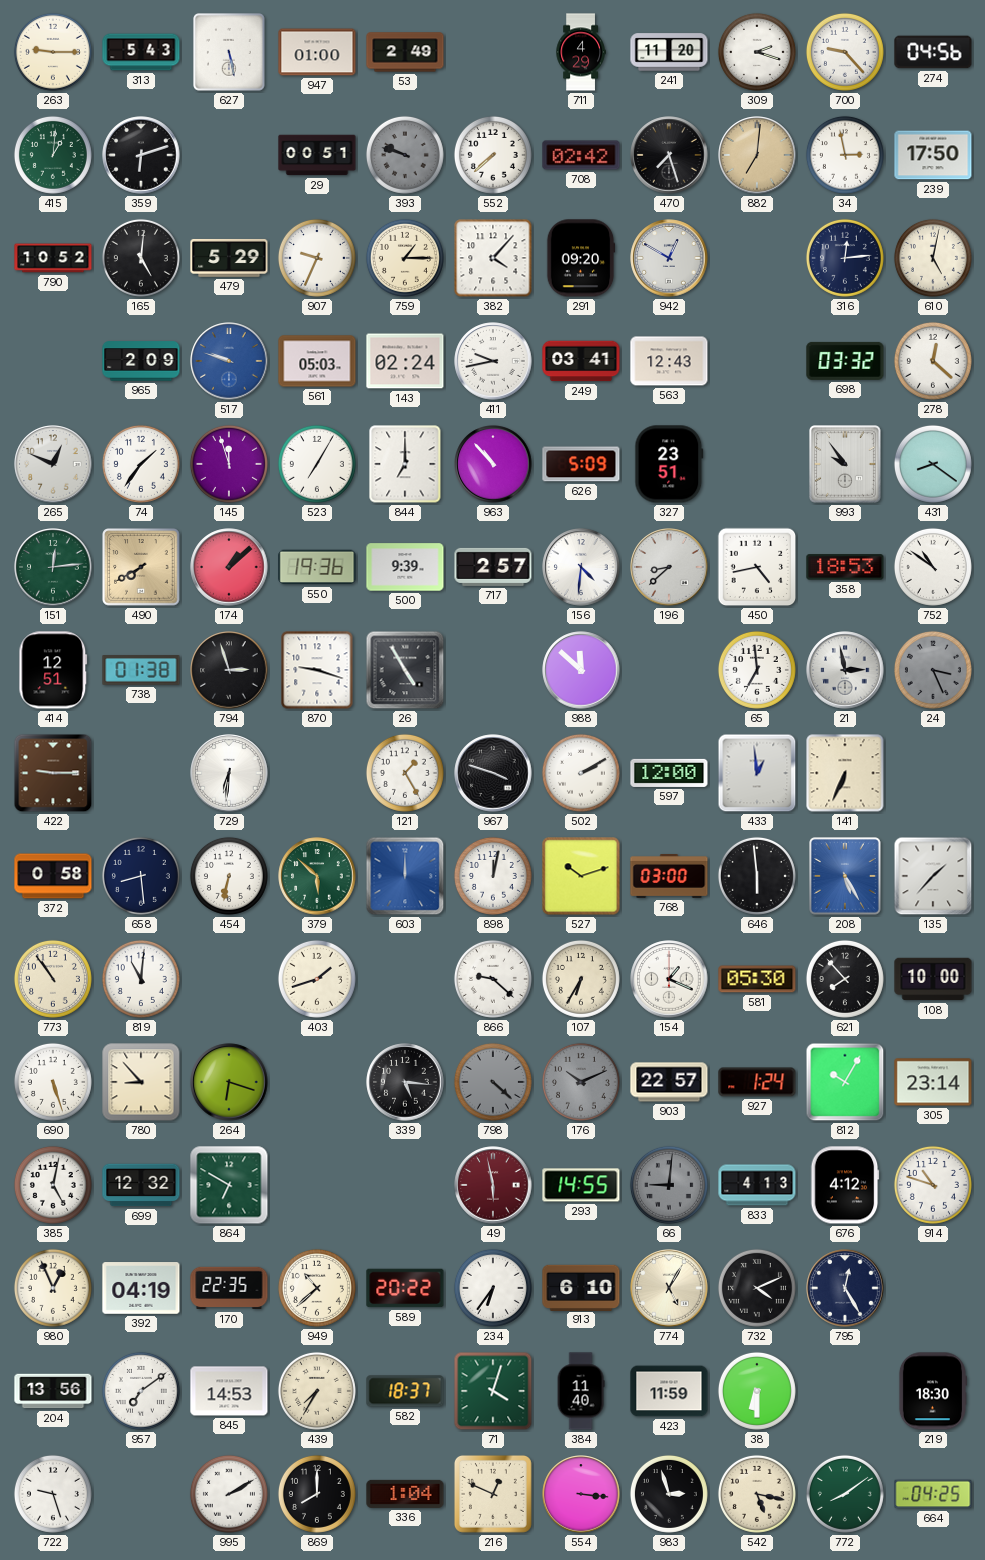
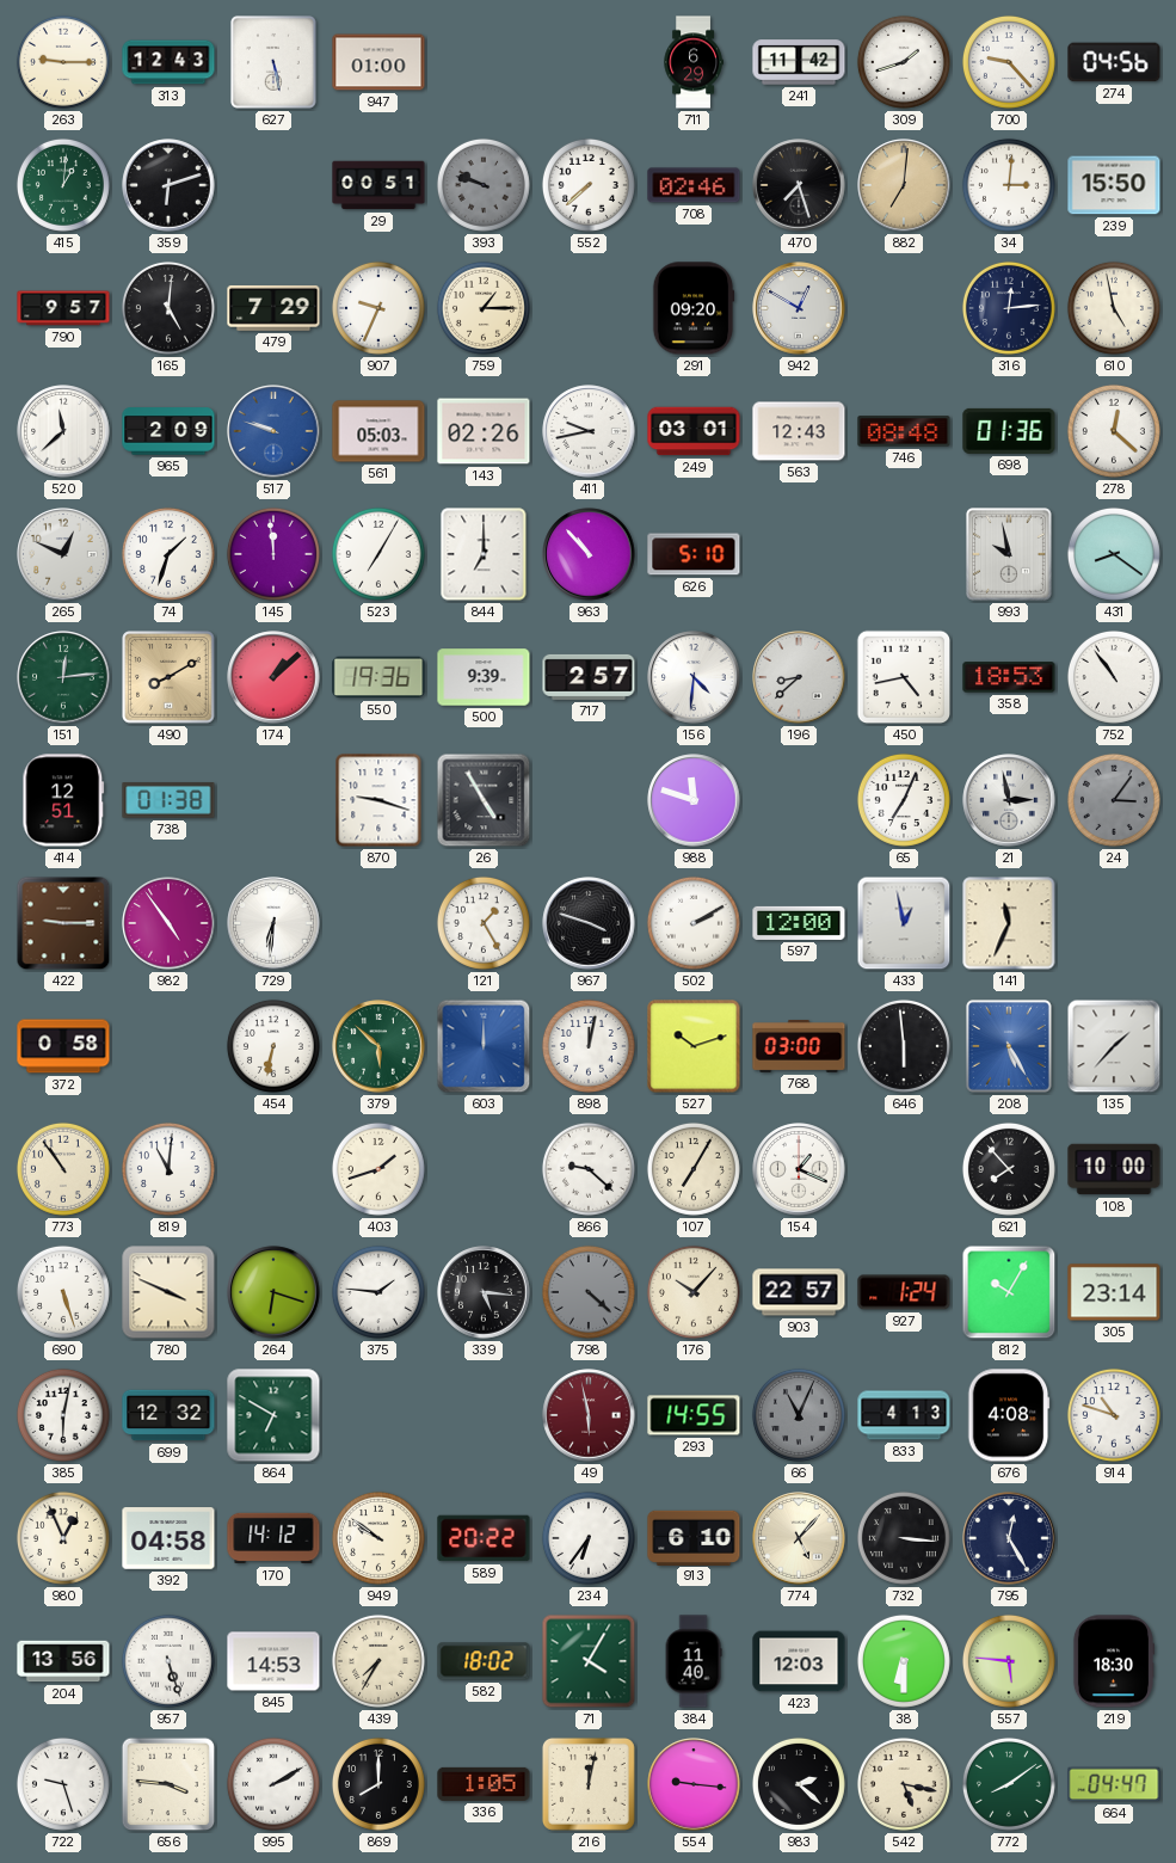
313: 5:43 -> 12:43 (168, 62)
53: 2:49 -> none (405, 52)
711: 4:29 -> 6:29 (694, 62)
241: 11:20 -> 11:42 (799, 62)
309: 2:18 -> 1:42 (904, 62)
708: 02:42 -> 02:46 (694, 185)
34: 2:58 -> 3:01 (1009, 185)
239: 17:50 -> 15:50 (1114, 185)
790: 10:52 -> 9:57 (63, 308)
479: 5:29 -> 7:29 (273, 308)
382: 4:07 -> none (493, 258)
610: 5:02 -> 4:58 (1114, 308)
520: none -> 11:38 (63, 431)
143: 02:24 -> 02:26 (484, 431)
249: 03:41 -> 03:01 (694, 431)
746: none -> 08:48 (904, 431)
698: 03:32 -> 01:36 (1009, 431)
74: 1:36 -> 1:33 (168, 554)
145: 11:57 -> 11:59 (273, 554)
626: 5:09 -> 5:10 (694, 554)
327: 23:51 -> none (669, 464)
993: 9:54 -> 9:58 (1010, 555)
490: 7:40 -> 8:10 (168, 677)
752: 10:51 -> 10:54 (1114, 677)
794: 2:57 -> none (229, 670)
988: 11:52 -> 11:48 (694, 800)
65: 6:59 -> 7:04 (904, 800)
24: 3:26 -> 3:06 (1114, 800)
982: none -> 4:54 (168, 923)
433: 12:59 -> 12:58 (904, 923)
141: 6:34 -> 11:34 (1009, 923)
658: 8:29 -> none (141, 876)
107: 6:35 -> 7:05 (694, 1169)
581: 05:30 -> none (757, 979)
780: 8:53 -> 3:49 (168, 1292)
375: none -> 1:46 (378, 1292)
176: 10:11 -> 10:07 (694, 1292)
176 dial: grey -> cream (694, 1292)
385: 5:02 -> 6:02 (63, 1415)
66: 9:01 -> 11:04 (799, 1415)
676: 4:12 -> 4:08 (1009, 1415)
392: 04:19 -> 04:58 (168, 1538)
170: 22:35 -> 14:12 (273, 1538)
949: 10:38 -> 9:51 (378, 1538)
774: 5:05 -> 5:07 (799, 1538)
732: 4:11 -> 3:16 (904, 1538)
957: 7:09 -> 5:27 (168, 1661)
582: 18:37 -> 18:02 (484, 1661)
71: 4:03 -> 4:05 (589, 1661)
423: 11:59 -> 12:03 (799, 1661)
557: none -> 5:46 (1009, 1661)
656: none -> 3:46 (168, 1784)
336: 1:04 -> 1:05 (484, 1784)
216: 12:49 -> 12:02 (589, 1784)
554: 3:16 -> 9:16 (694, 1784)
983: 2:57 -> 2:22 (799, 1784)
664: 04:25 -> 04:47 (1114, 1784)
